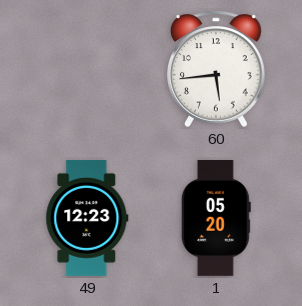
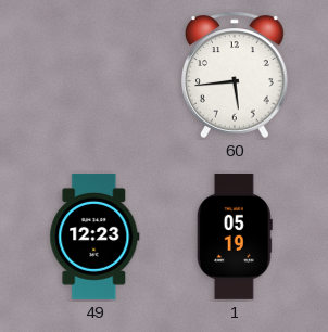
1: 05:20 -> 05:19 (235, 237)
